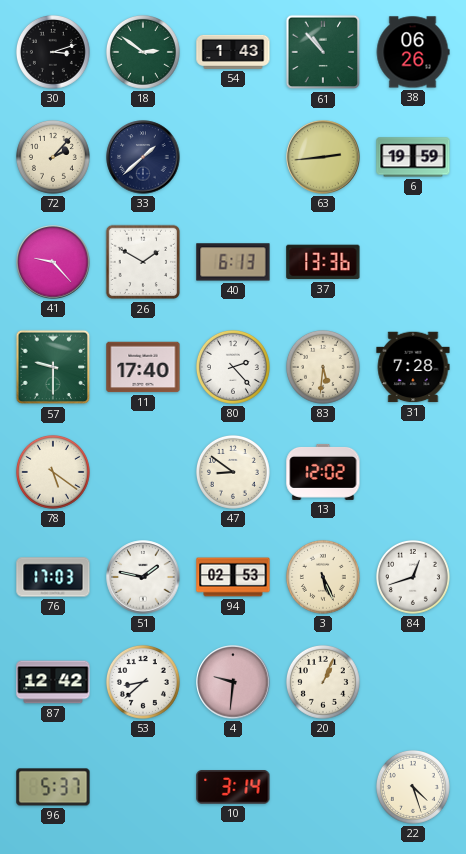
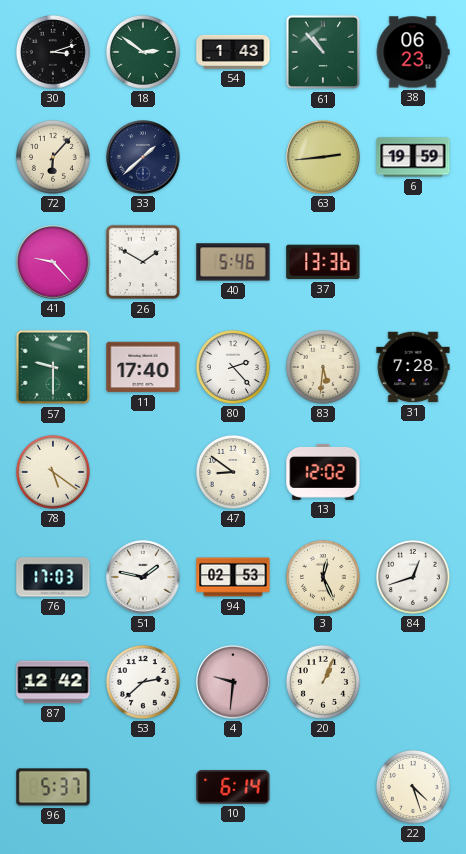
38: 06:26 -> 06:23 (413, 52)
72: 2:07 -> 6:07 (53, 157)
40: 6:13 -> 5:46 (233, 262)
3: 5:26 -> 12:26 (323, 577)
53: 8:38 -> 2:38 (143, 682)
10: 3:14 -> 6:14 (233, 788)
